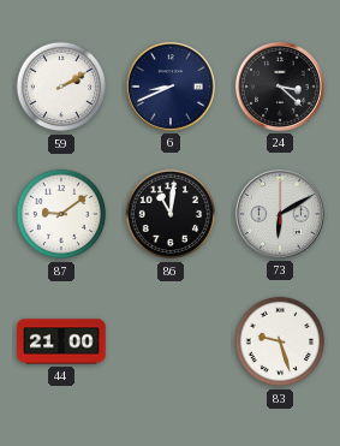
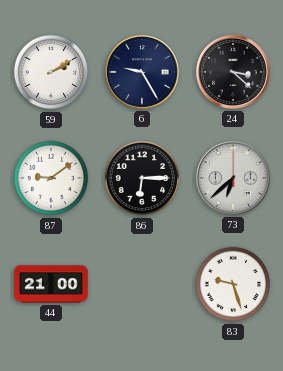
6: 8:41 -> 9:25 (142, 72)
86: 11:01 -> 6:15 (142, 178)
73: 6:10 -> 6:38 (233, 178)
